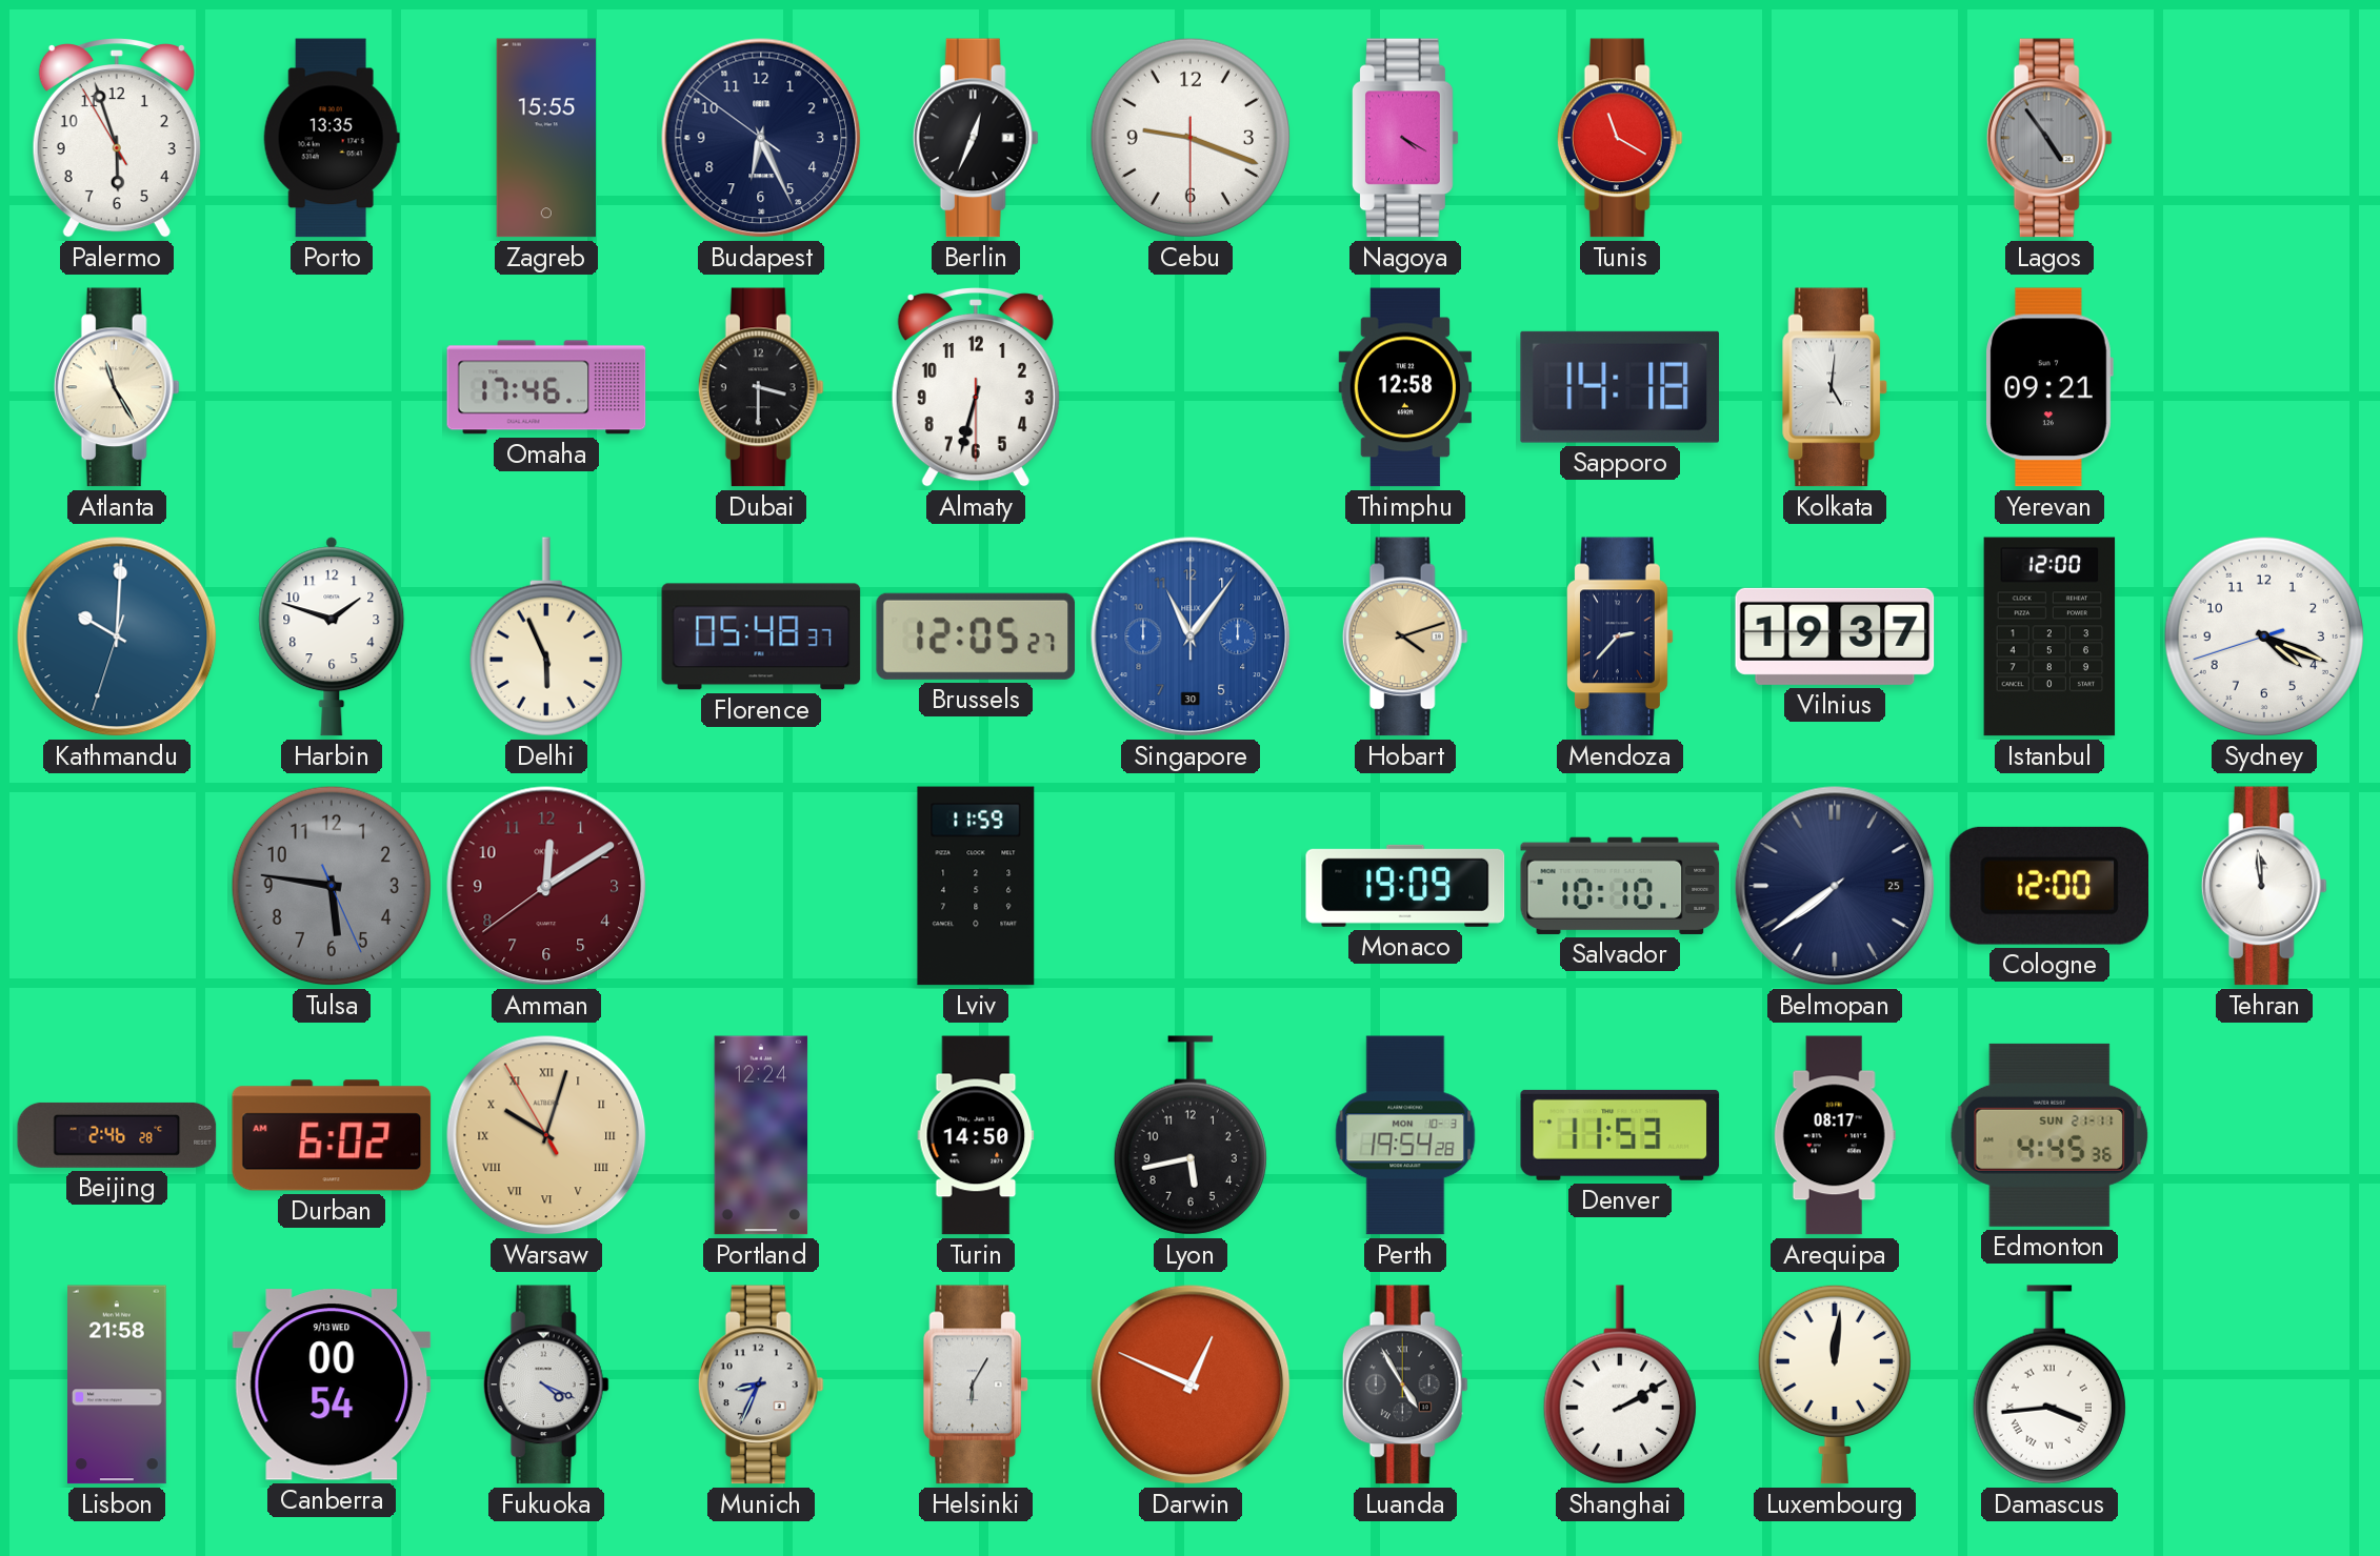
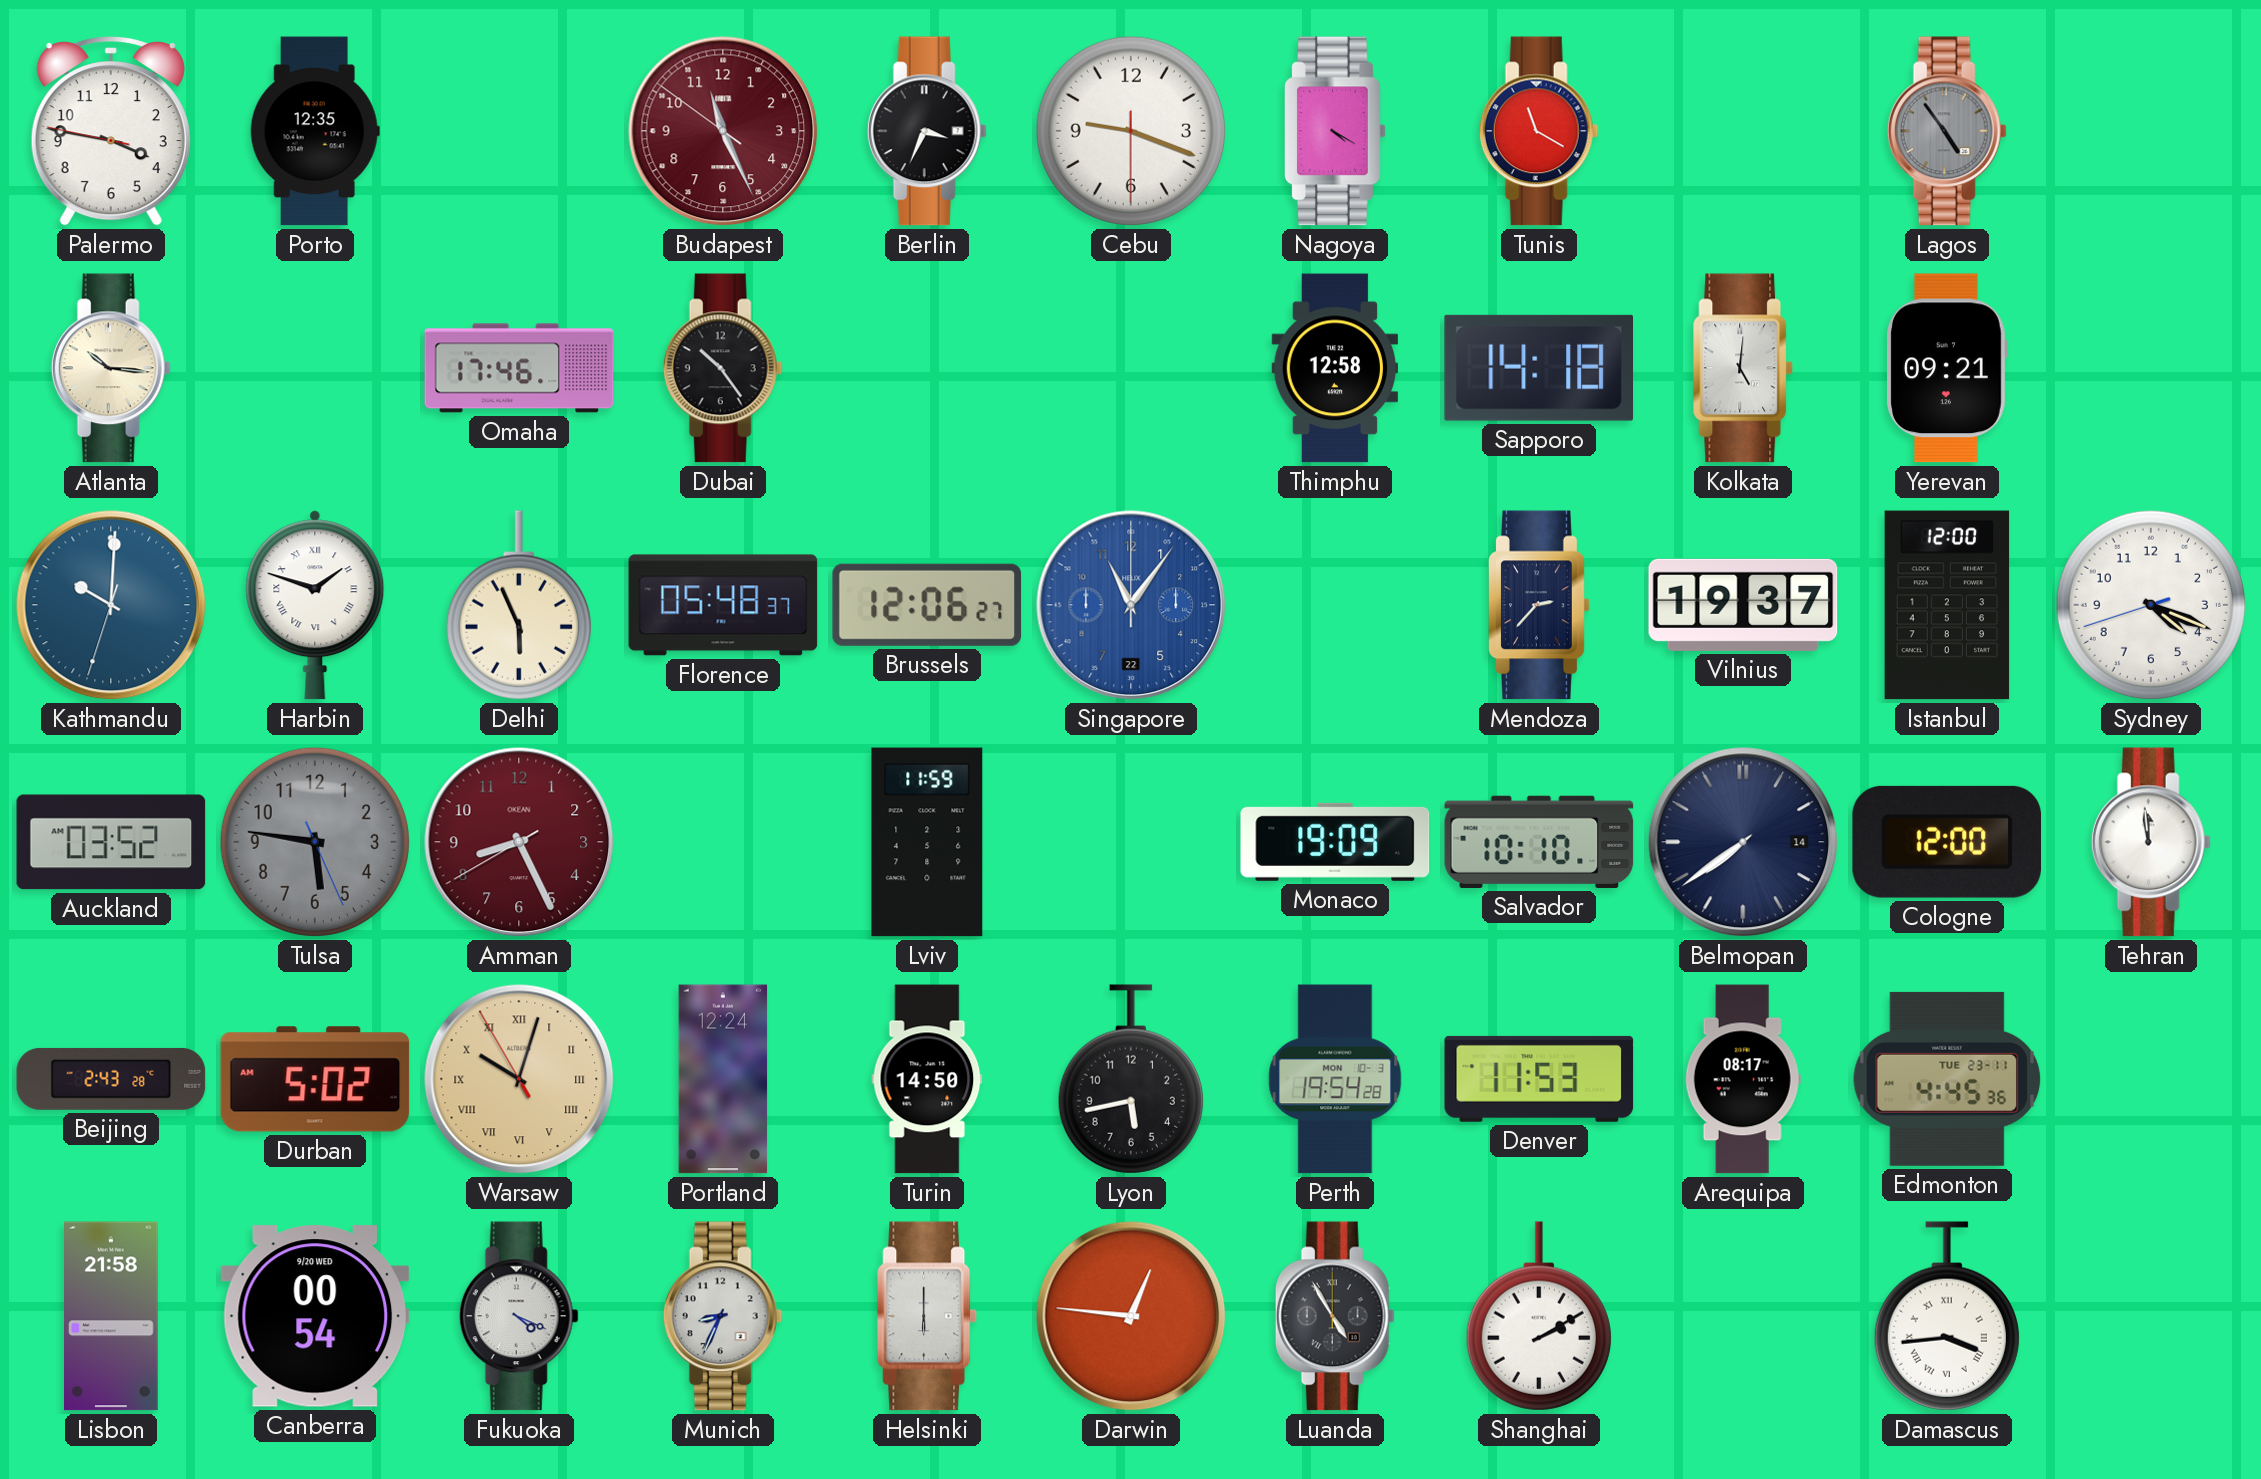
Palermo: 5:56 -> 3:46 (111, 132)
Porto: 13:35 -> 12:35 (315, 131)
Zagreb: 15:55 -> none (545, 138)
Budapest: 6:25 -> 11:25 (723, 131)
Budapest dial: navy -> burgundy (723, 131)
Berlin: 12:34 -> 3:34 (927, 131)
Atlanta: 11:25 -> 10:16 (111, 368)
Dubai: 3:30 -> 10:24 (723, 368)
Almaty: 6:32 -> none (976, 388)
Harbin numerals: Arabic -> Roman (315, 605)
Brussels: 12:05 -> 12:06 (927, 605)
Singapore date: 30 -> 22 (1131, 605)
Hobart: 4:12 -> none (1405, 636)
Auckland: none -> 03:52 (111, 842)
Amman: 12:09 -> 8:25 (519, 842)
Belmopan date: 25 -> 14 (1743, 842)
Beijing: 2:46 -> 2:43 (111, 1079)
Durban: 6:02 -> 5:02 (315, 1079)
Edmonton date: SUN 21-11 -> TUE 23-11 (1947, 1079)
Canberra date: 9/13 WED -> 9/20 WED (315, 1316)
Helsinki: 6:05 -> 6:00 (927, 1316)
Darwin: 12:49 -> 12:46 (1131, 1316)
Luxembourg: 12:01 -> none (1835, 1385)
